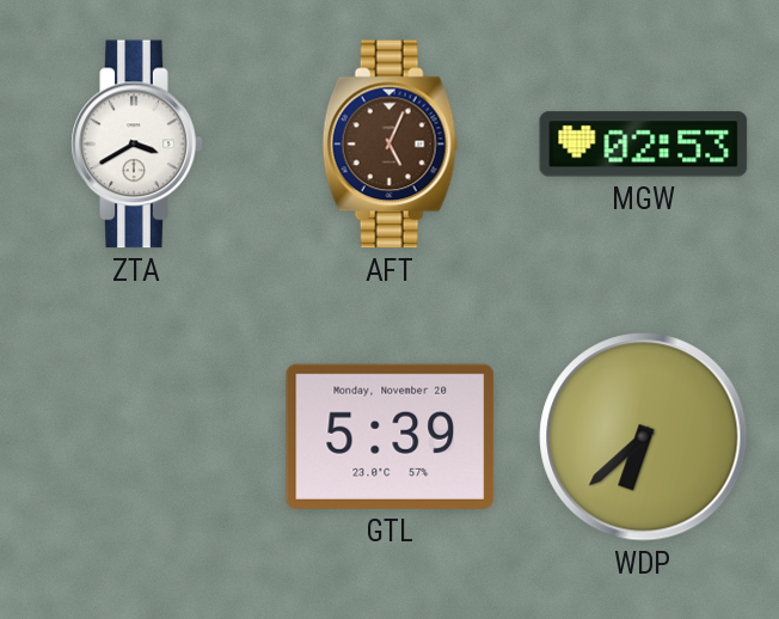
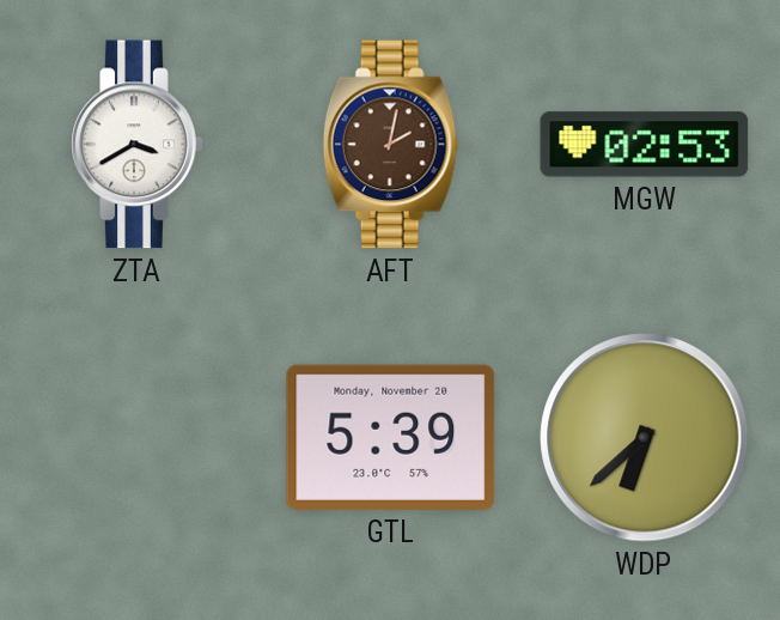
AFT: 5:04 -> 2:02 (391, 145)
